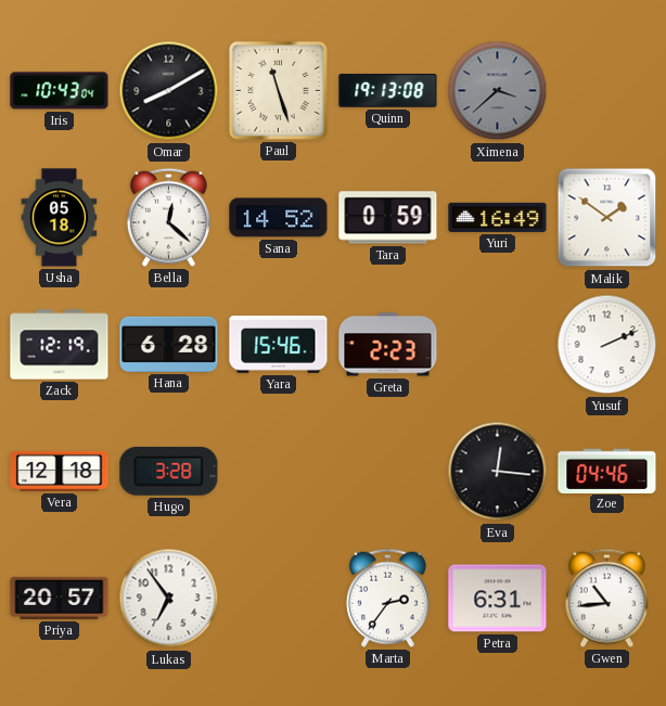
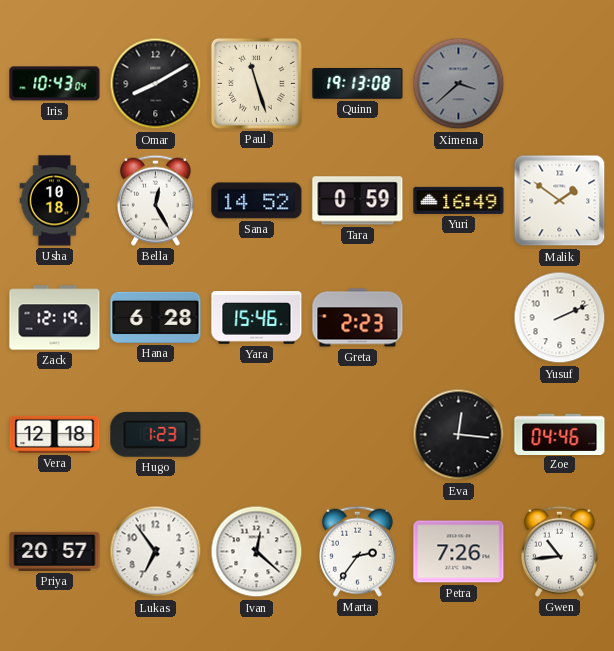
Usha: 05:18 -> 10:18 (55, 201)
Bella: 12:22 -> 12:25 (155, 200)
Hugo: 3:28 -> 1:23 (156, 434)
Ivan: none -> 12:22 (257, 552)
Petra: 6:31 -> 7:26 (459, 552)
